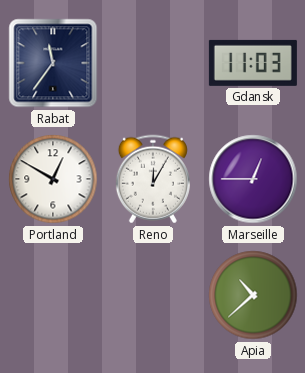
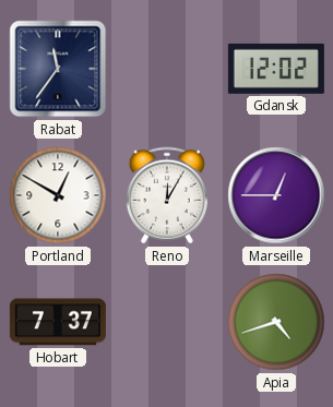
Gdansk: 11:03 -> 12:02 (276, 69)
Hobart: none -> 7:37 (58, 322)
Apia: 10:38 -> 4:42 (276, 322)
